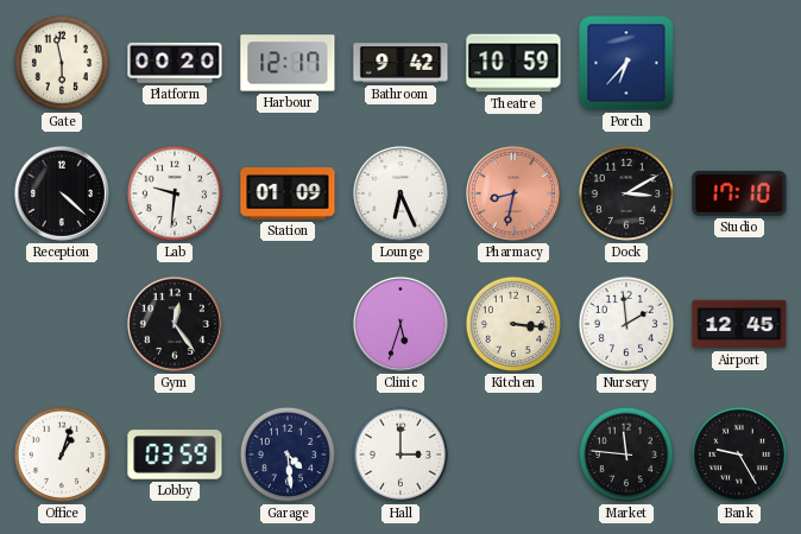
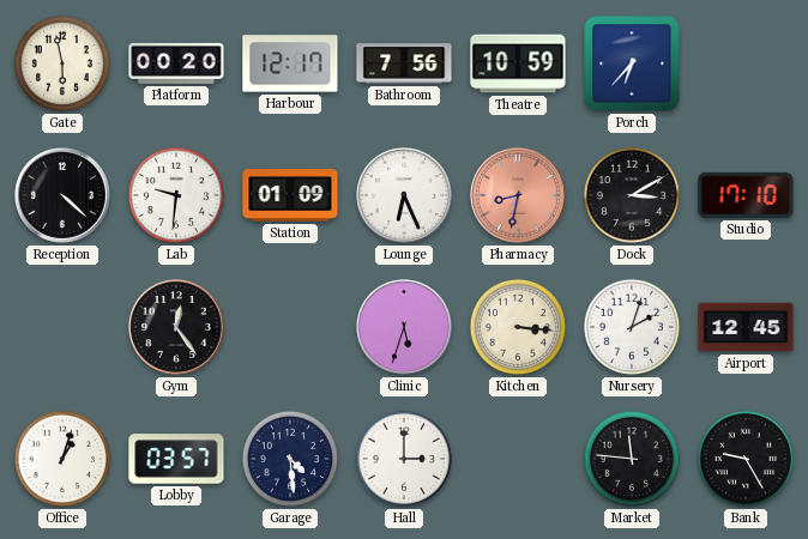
Bathroom: 9:42 -> 7:56 (404, 63)
Nursery: 1:59 -> 2:03 (632, 327)
Lobby: 03:59 -> 03:57 (176, 459)
